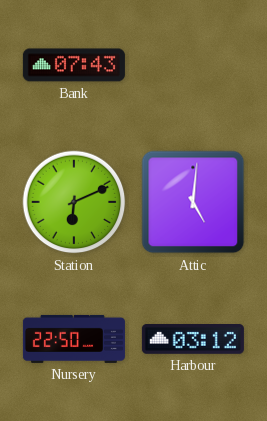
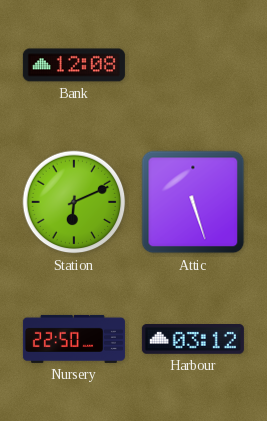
Bank: 07:43 -> 12:08 (74, 65)
Attic: 5:01 -> 5:27 (193, 202)
